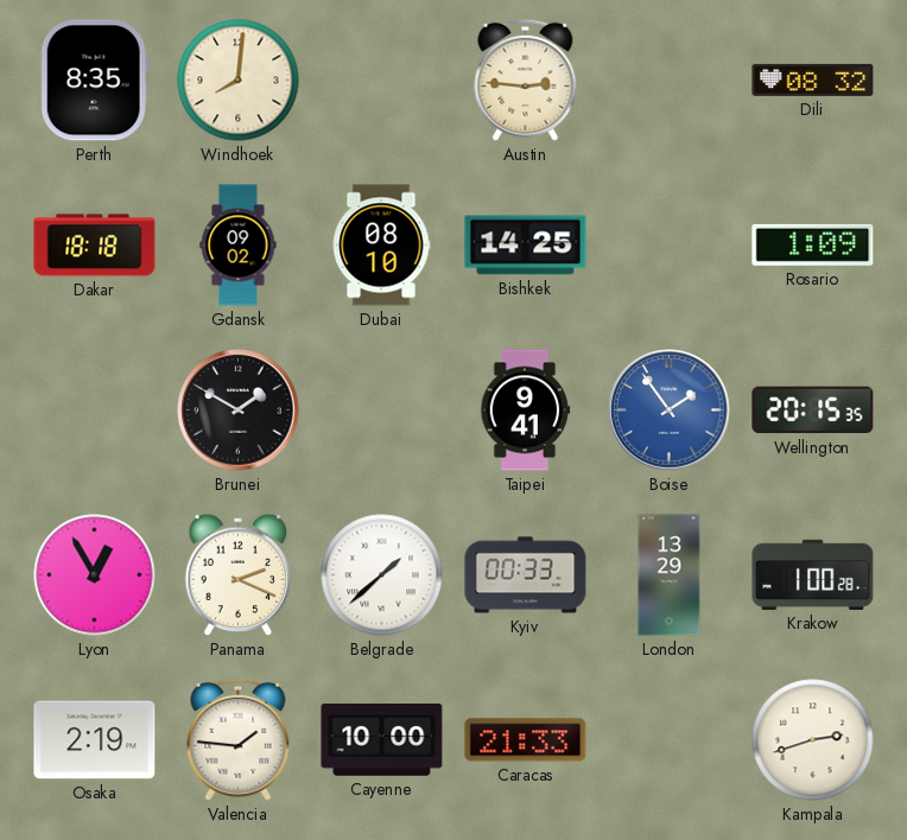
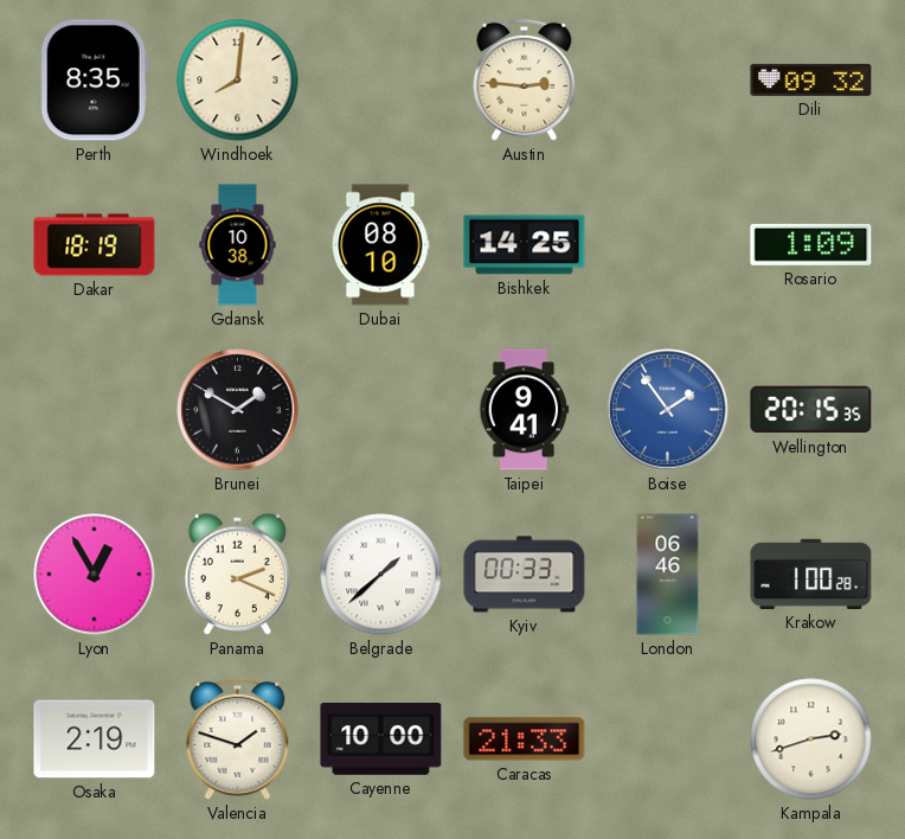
Dili: 08:32 -> 09:32 (811, 79)
Dakar: 18:18 -> 18:19 (95, 245)
Gdansk: 09:02 -> 10:38 (238, 245)
London: 13:29 -> 06:46 (668, 575)
Valencia: 1:46 -> 1:48 (238, 738)
